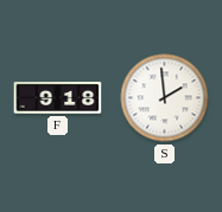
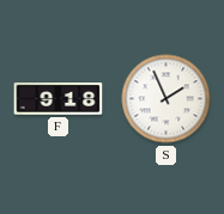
S: 1:59 -> 1:56 (167, 99)
